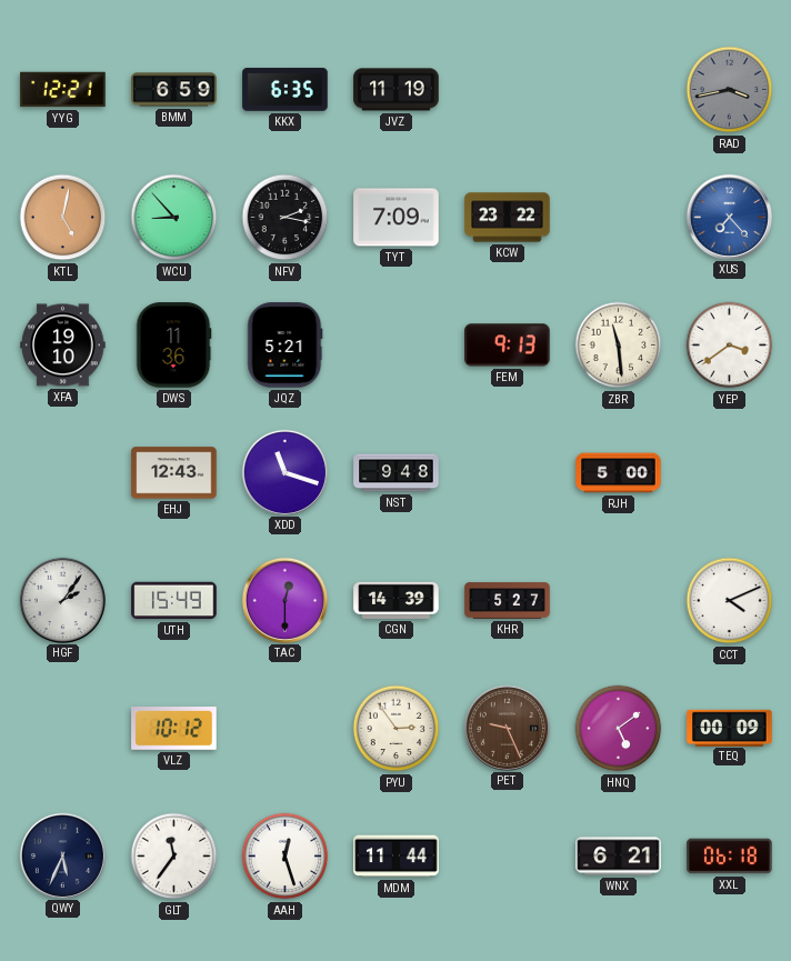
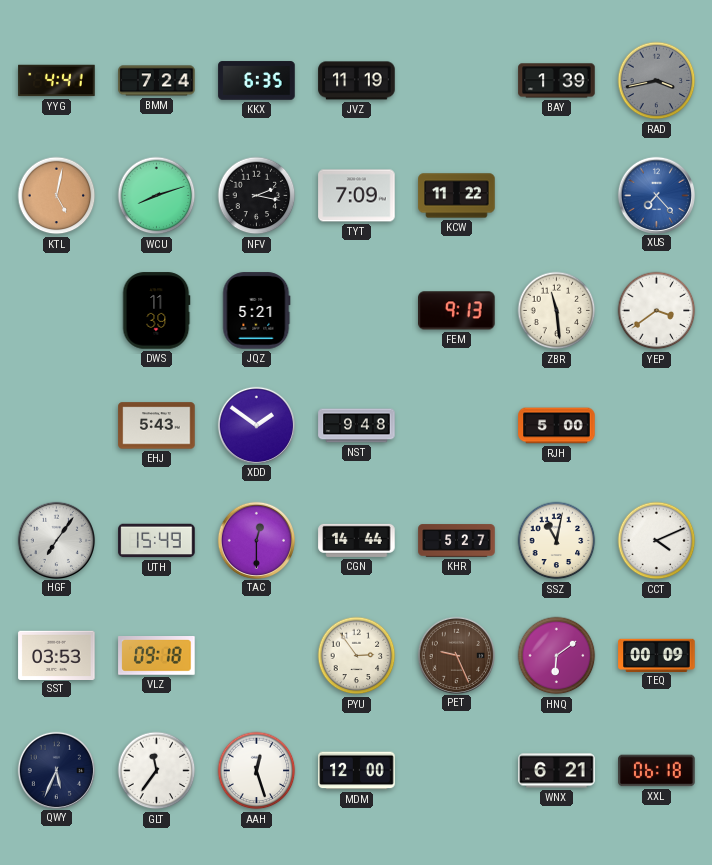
YYG: 12:21 -> 4:41 (57, 81)
BMM: 6:59 -> 7:24 (157, 81)
BAY: none -> 1:39 (557, 81)
WCU: 8:53 -> 8:12 (157, 196)
KCW: 23:22 -> 11:22 (457, 196)
XFA: 19:10 -> none (63, 346)
DWS: 11:36 -> 11:39 (156, 311)
EHJ: 12:43 -> 5:43 (157, 426)
XDD: 11:18 -> 1:51 (256, 425)
HGF: 2:06 -> 7:06 (56, 540)
CGN: 14:39 -> 14:44 (357, 540)
SSZ: none -> 11:02 (557, 541)
SST: none -> 03:53 (57, 655)
VLZ: 10:12 -> 09:18 (157, 656)
HNQ: 5:09 -> 6:09 (557, 656)
MDM: 11:44 -> 12:00 (357, 771)
